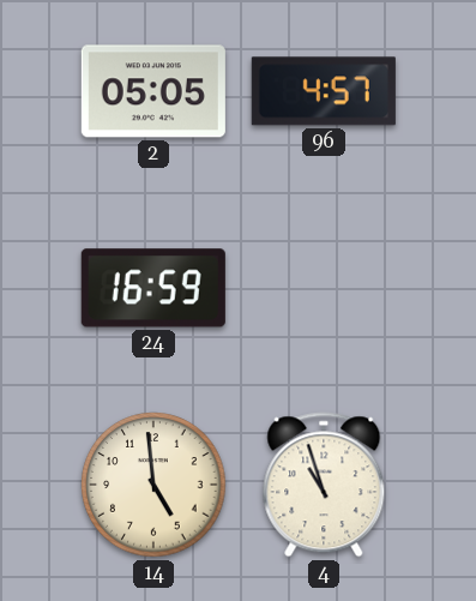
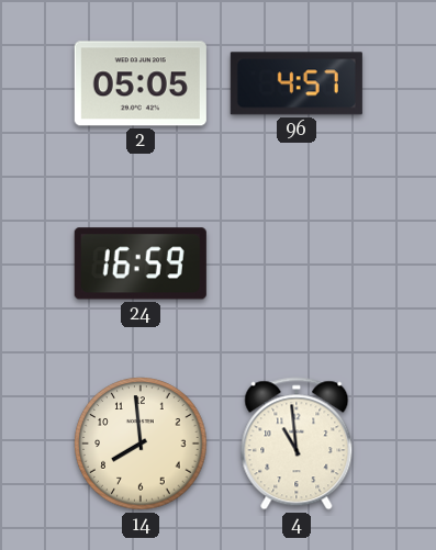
14: 4:59 -> 7:59 (141, 444)
4: 10:57 -> 10:59 (297, 444)
